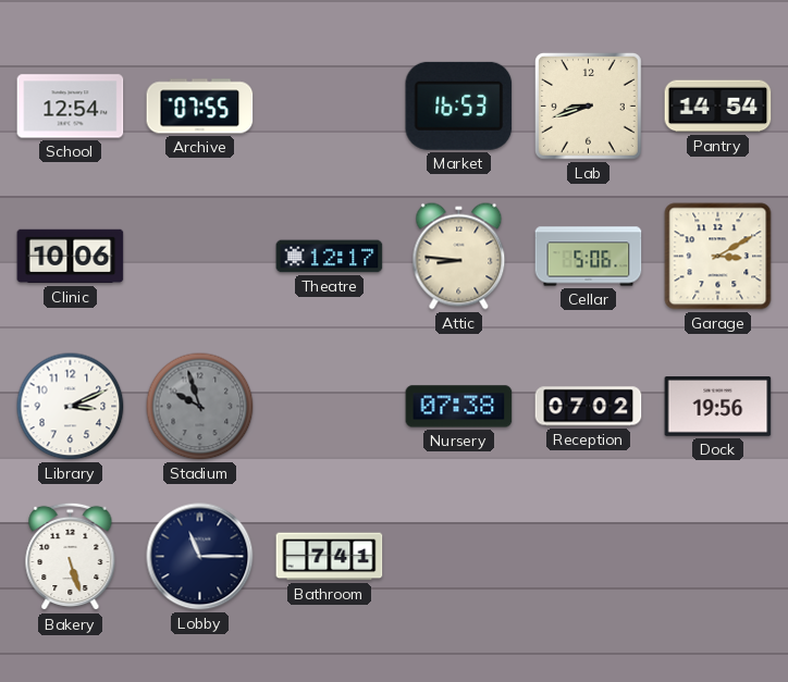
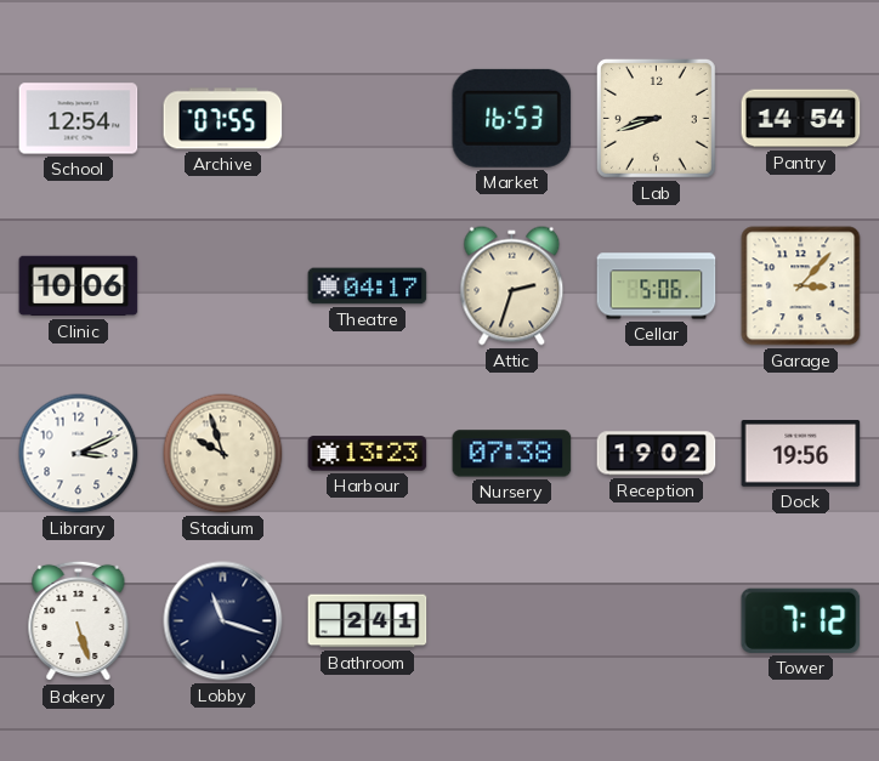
Theatre: 12:17 -> 04:17 (368, 286)
Attic: 8:46 -> 2:33 (512, 286)
Garage: 3:10 -> 3:07 (801, 286)
Stadium dial: grey -> cream (223, 454)
Harbour: none -> 13:23 (368, 454)
Reception: 07:02 -> 19:02 (657, 454)
Lobby: 11:15 -> 11:18 (223, 621)
Bathroom: 7:41 -> 2:41 (368, 621)
Tower: none -> 7:12 (801, 620)
